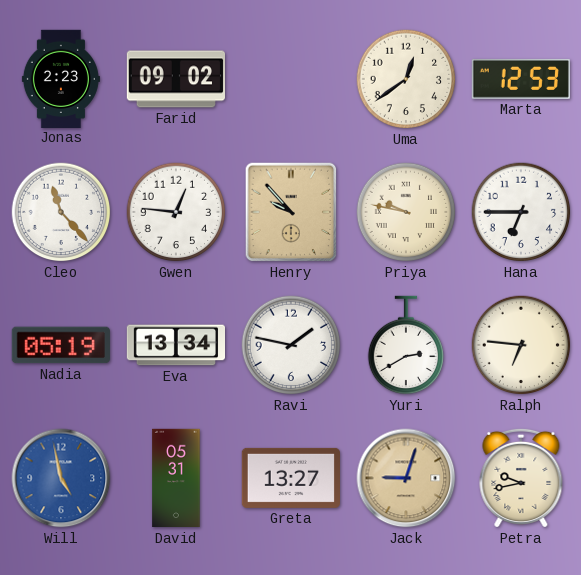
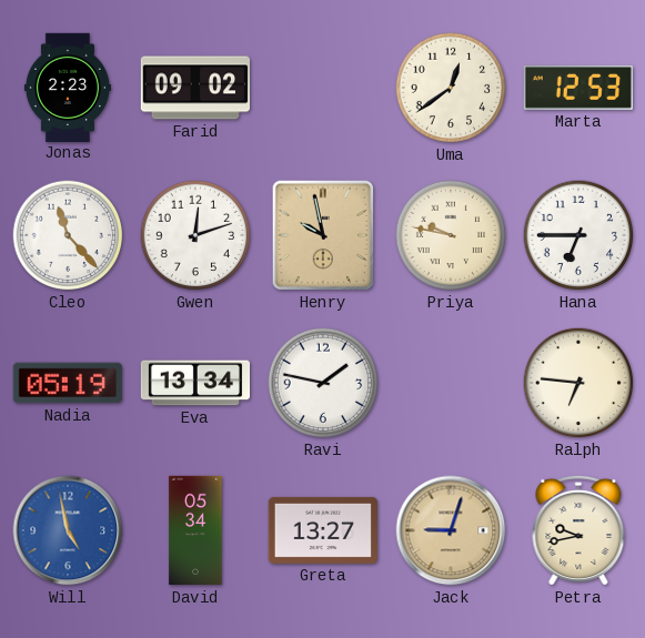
Gwen: 12:46 -> 12:12 (195, 235)
Henry: 9:53 -> 9:58 (323, 235)
Yuri: 2:40 -> none (405, 345)
David: 05:31 -> 05:34 (195, 530)
